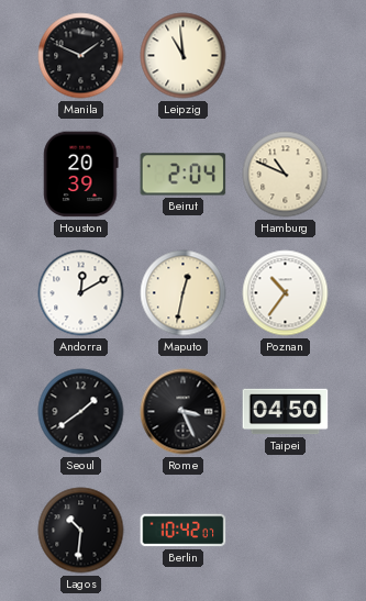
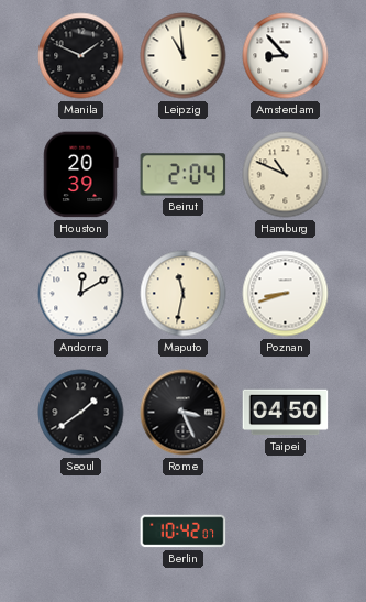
Amsterdam: none -> 8:53 (286, 56)
Maputo: 12:32 -> 11:32 (184, 294)
Poznan: 10:36 -> 8:42 (286, 294)
Lagos: 10:31 -> none (81, 531)
